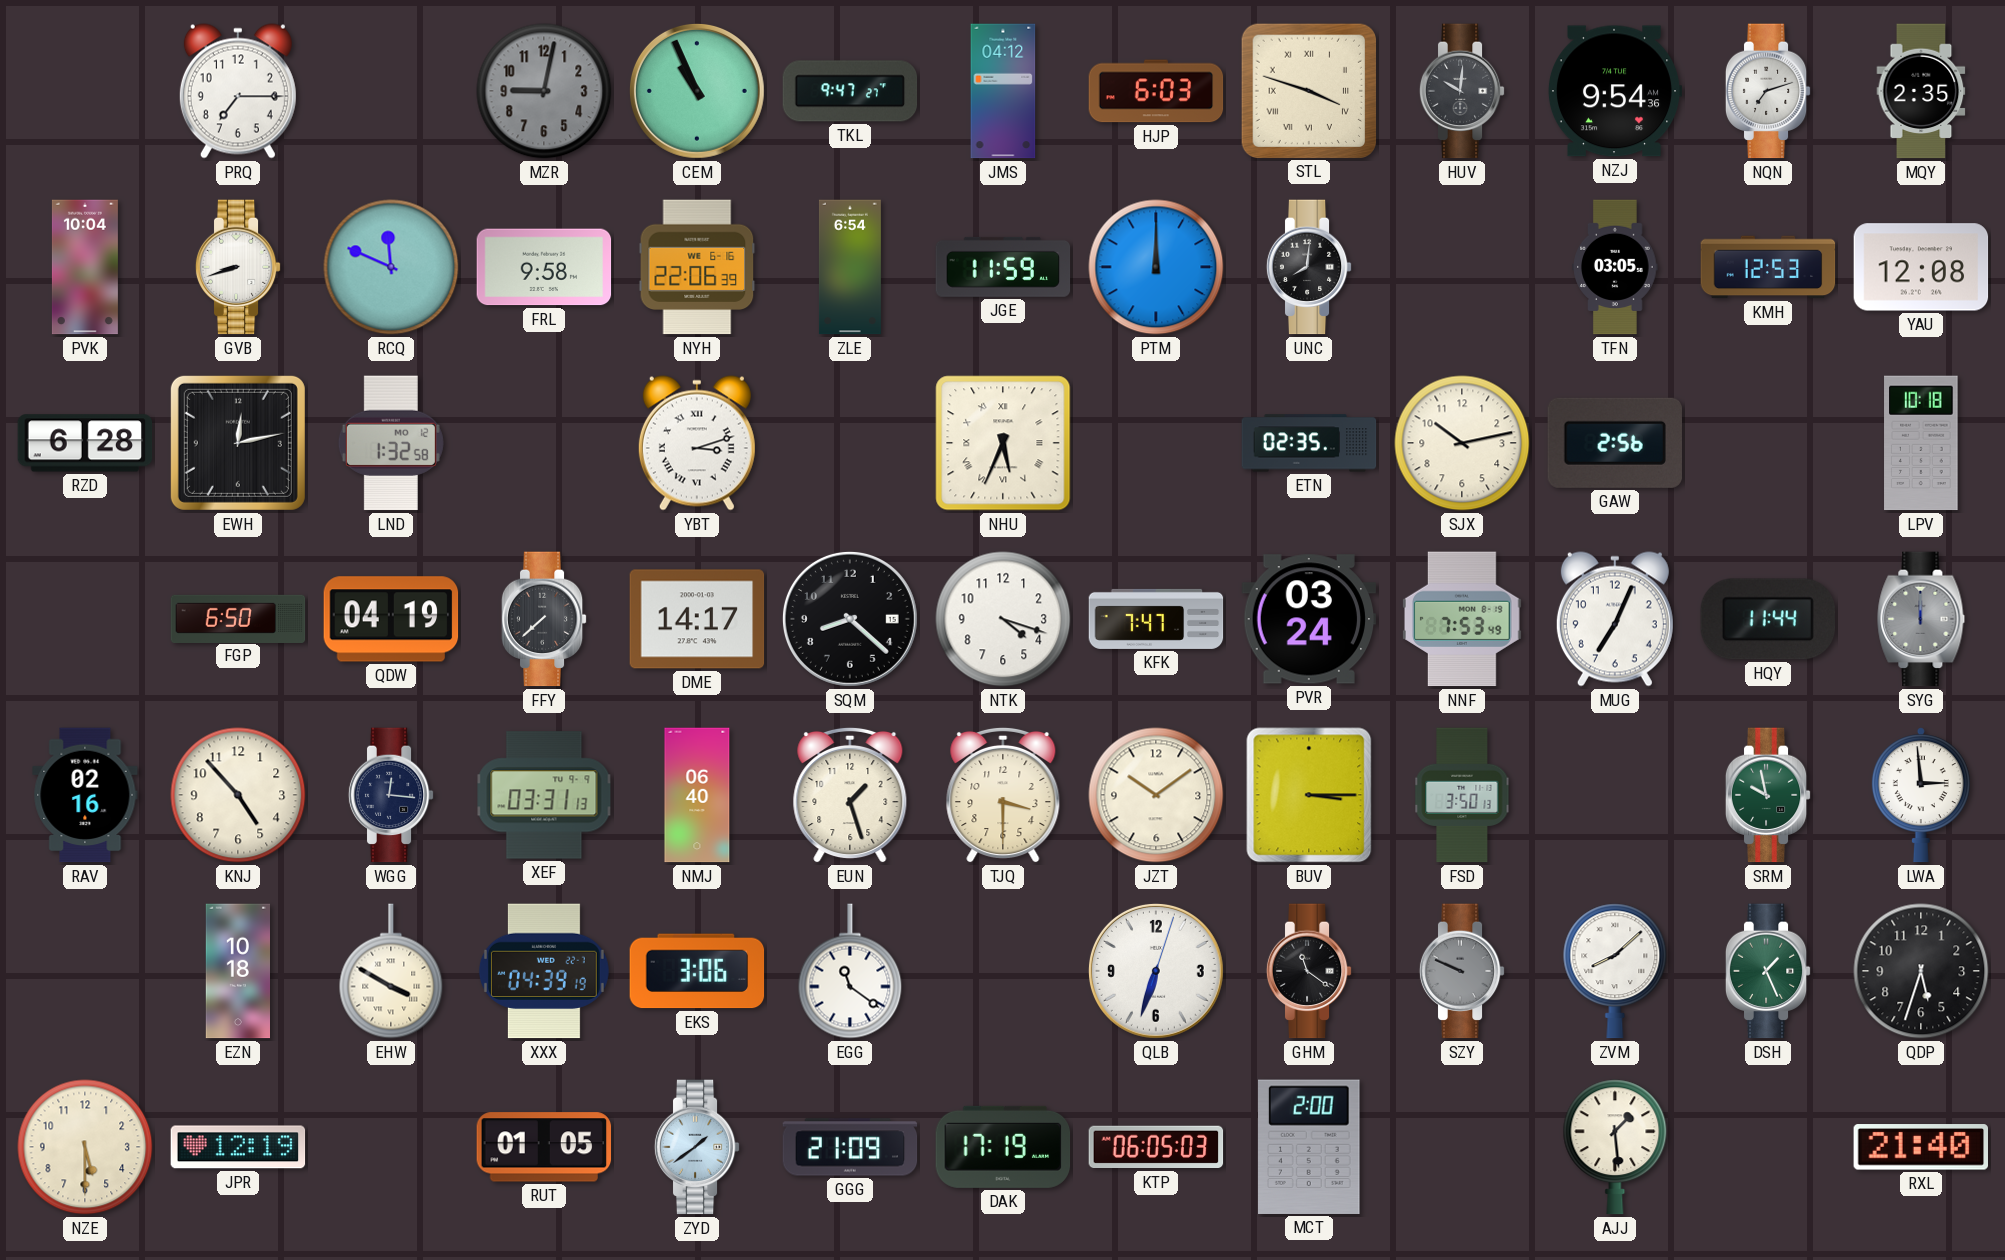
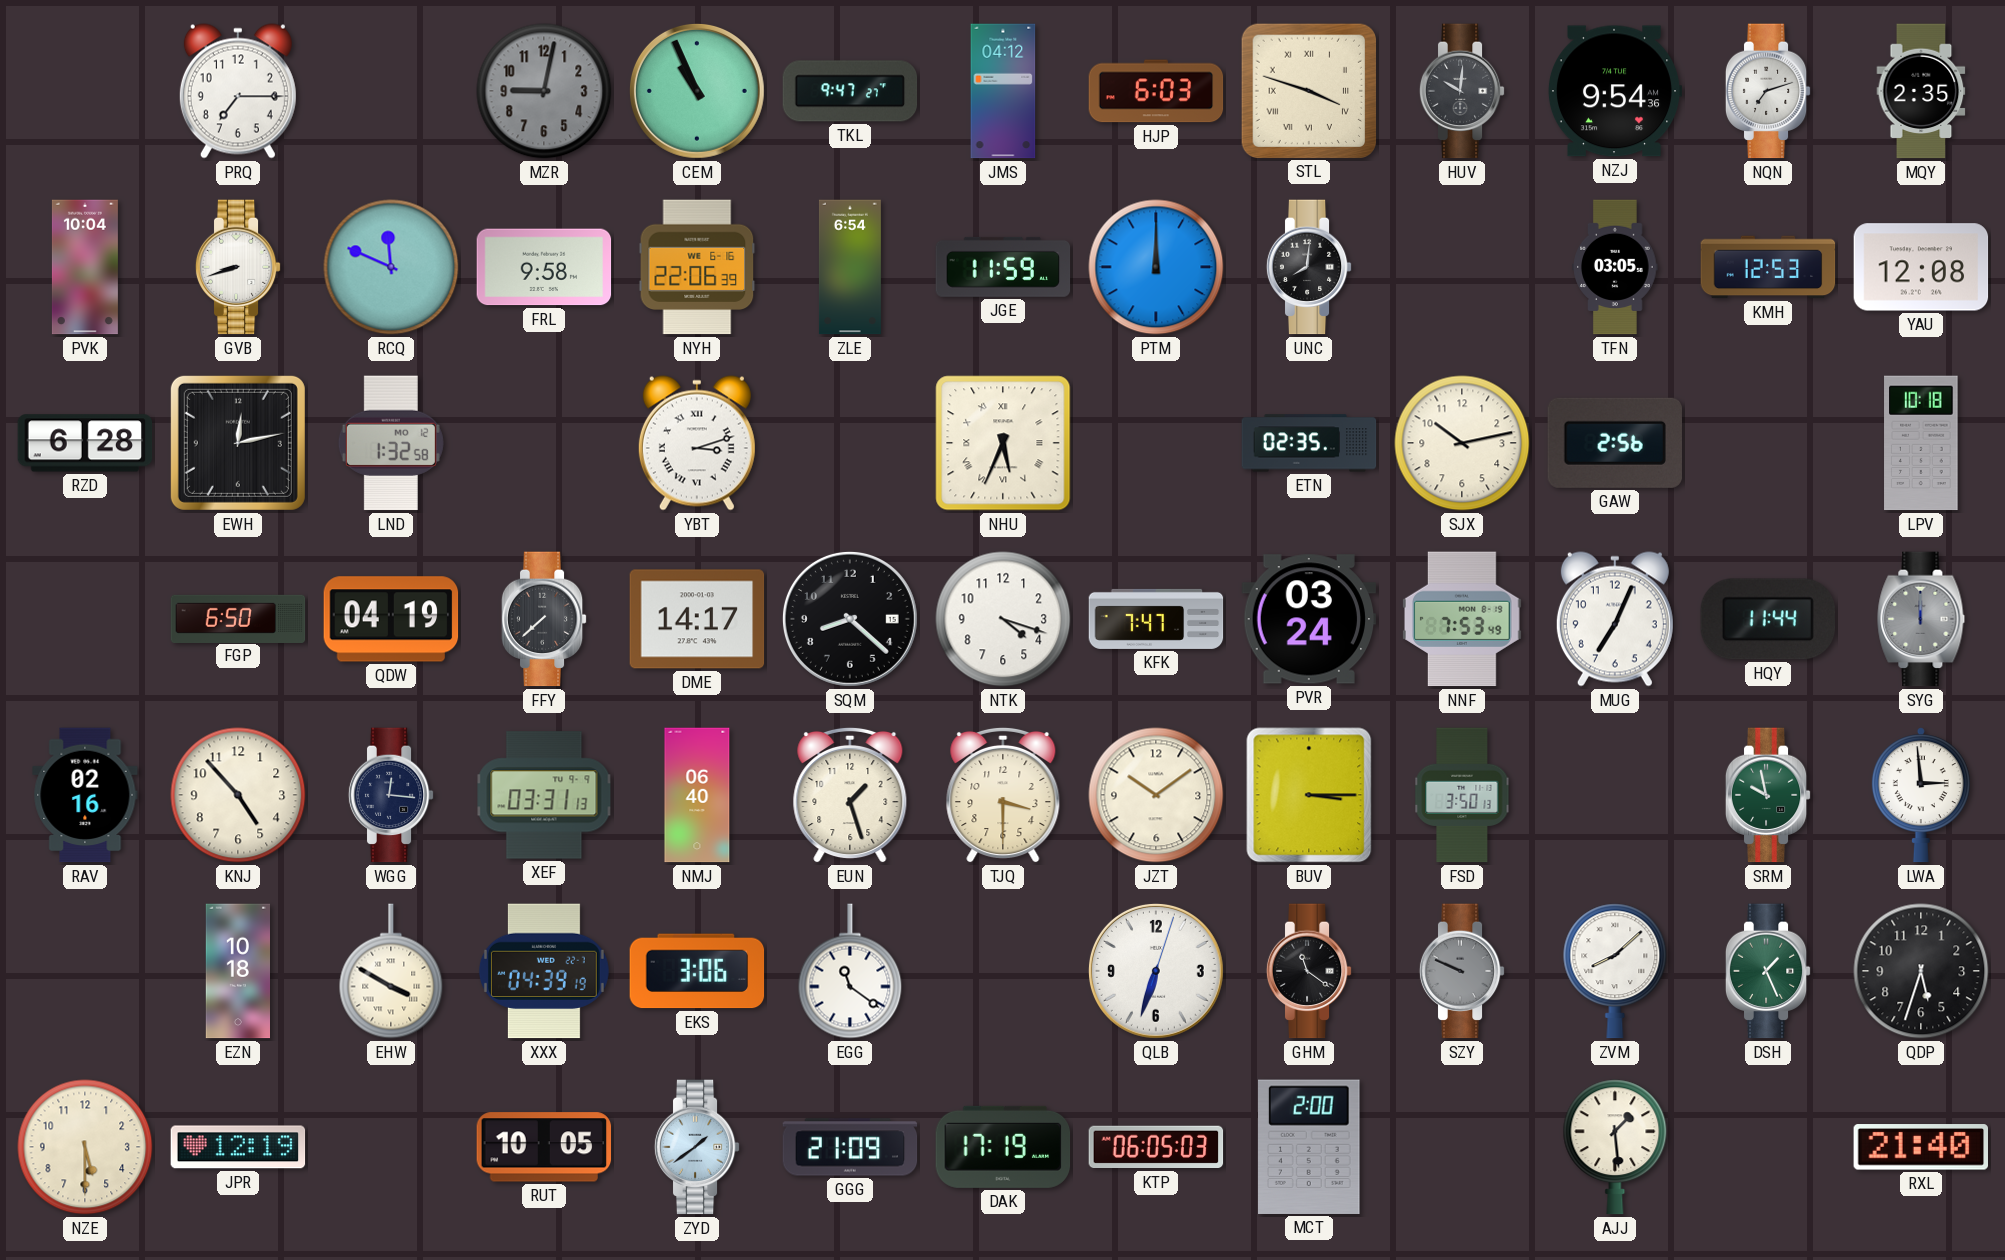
RUT: 01:05 -> 10:05 (544, 1147)
